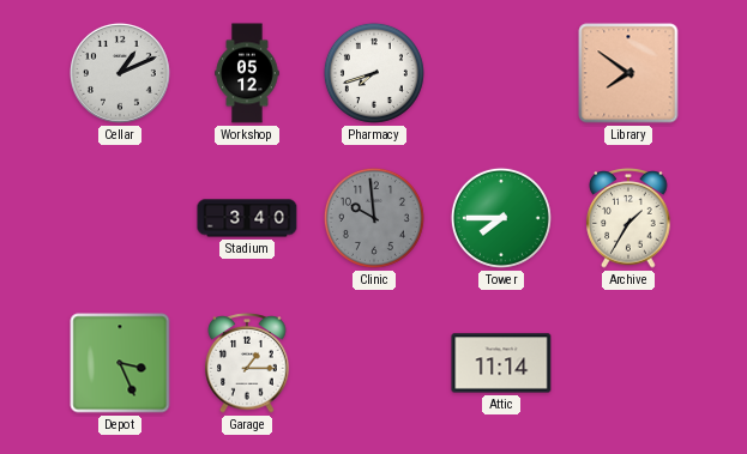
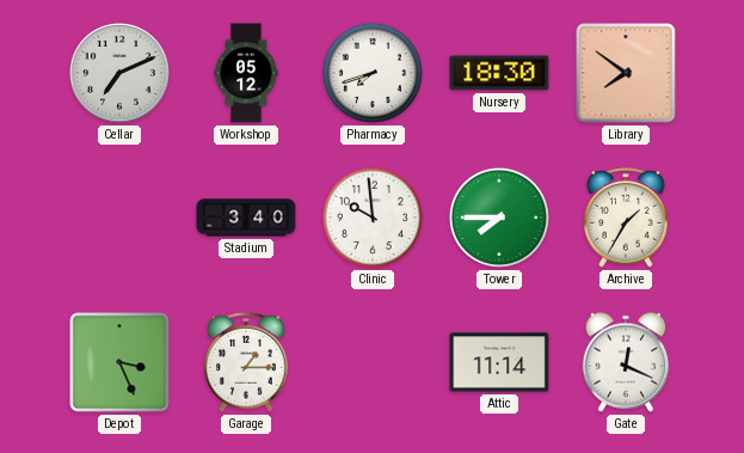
Cellar: 1:11 -> 7:11 (119, 73)
Nursery: none -> 18:30 (499, 73)
Clinic dial: grey -> white (373, 218)
Gate: none -> 12:19 (626, 362)
